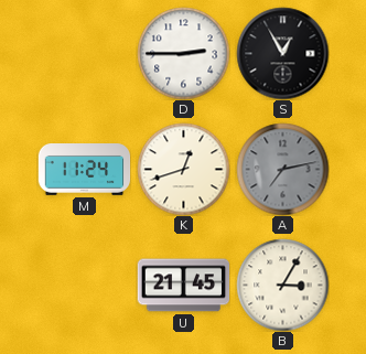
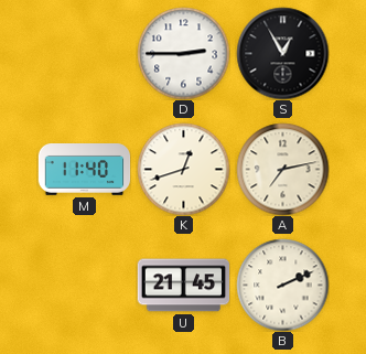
M: 11:24 -> 11:40 (84, 170)
A dial: grey -> cream (282, 169)
B: 3:05 -> 2:11 (282, 285)
